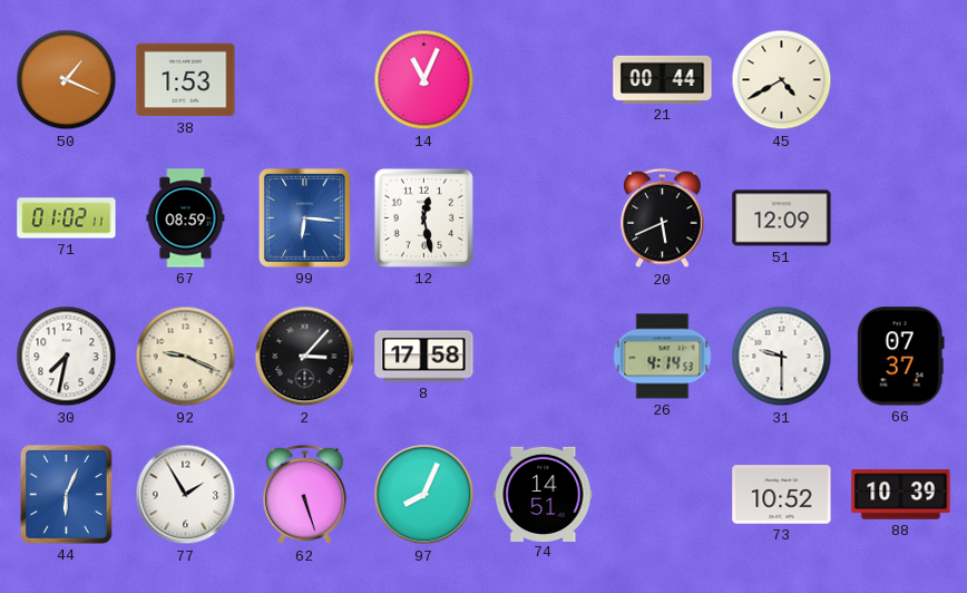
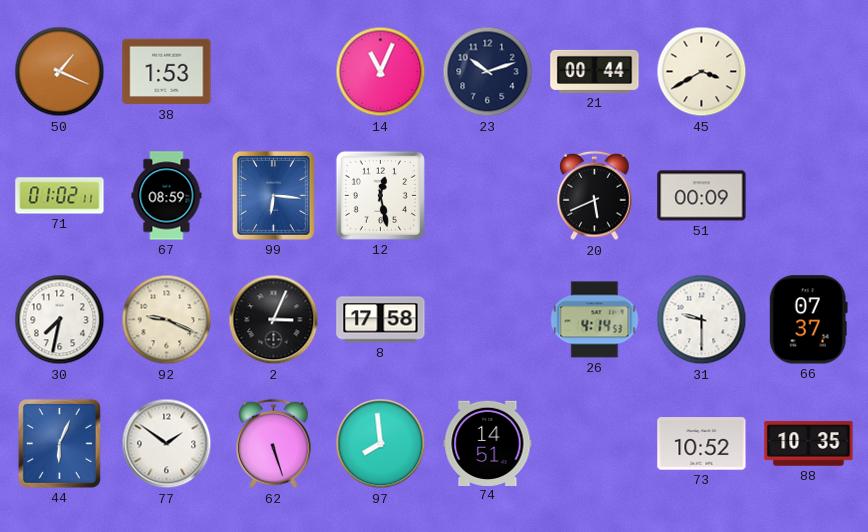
23: none -> 10:12 (488, 72)
45: 4:40 -> 3:40 (702, 72)
51: 12:09 -> 00:09 (702, 196)
2: 3:07 -> 3:04 (274, 320)
77: 1:55 -> 1:51 (167, 444)
97: 8:04 -> 7:59 (381, 444)
88: 10:39 -> 10:35 (809, 444)
